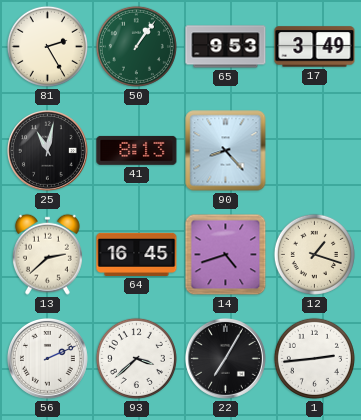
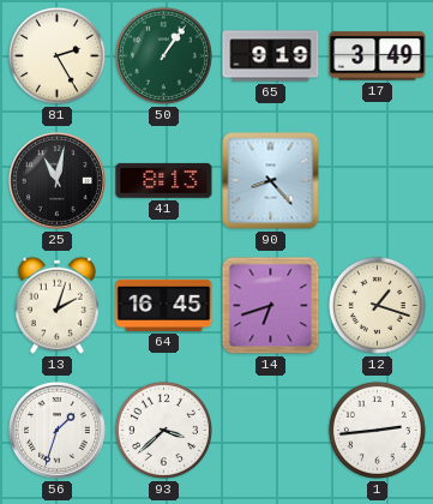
65: 9:53 -> 9:19 (271, 56)
13: 2:38 -> 2:03 (56, 305)
14: 4:42 -> 6:42 (271, 306)
56: 2:11 -> 1:33 (56, 430)
22: 7:05 -> none (225, 358)
